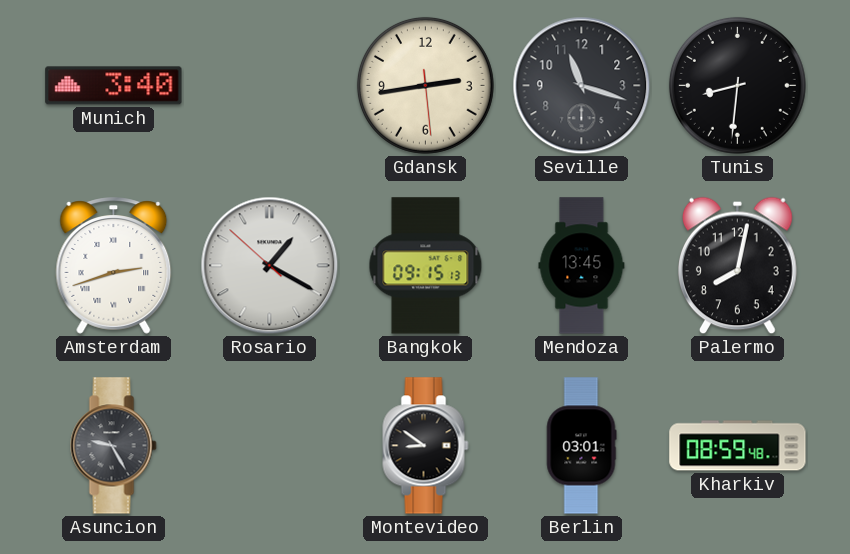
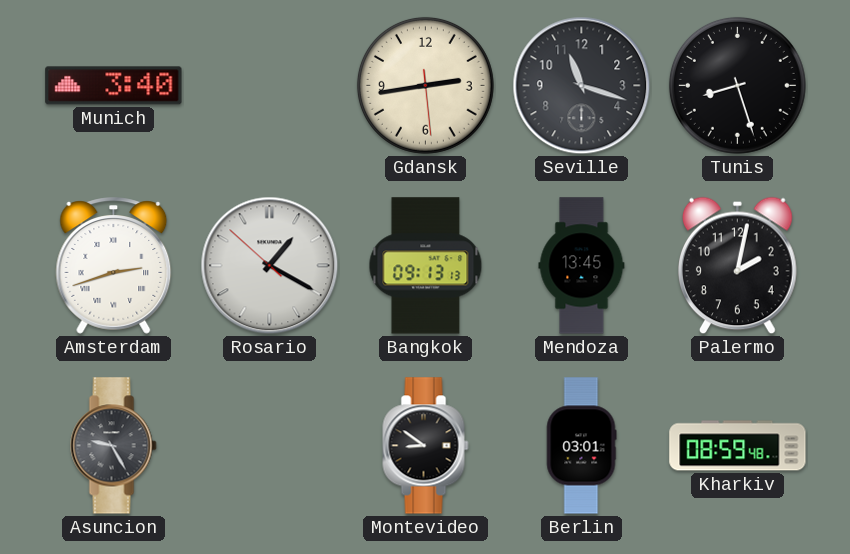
Tunis: 8:31 -> 8:27 (737, 85)
Bangkok: 09:15 -> 09:13 (426, 266)
Palermo: 8:02 -> 2:02 (738, 266)
